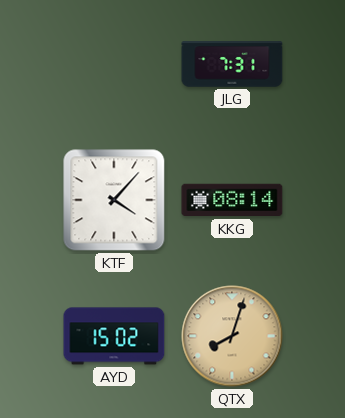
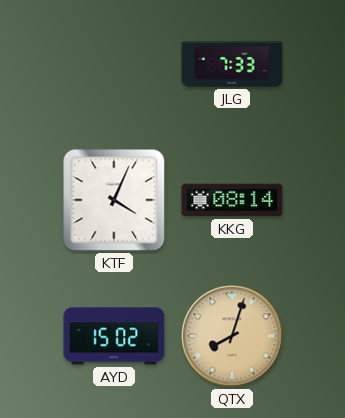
JLG: 7:31 -> 7:33 (232, 64)
KTF: 4:07 -> 4:04 (114, 200)
